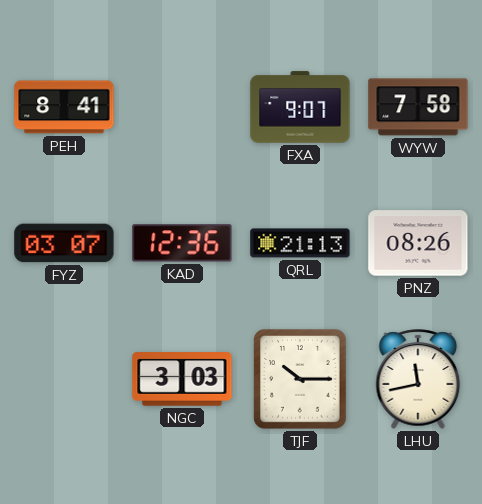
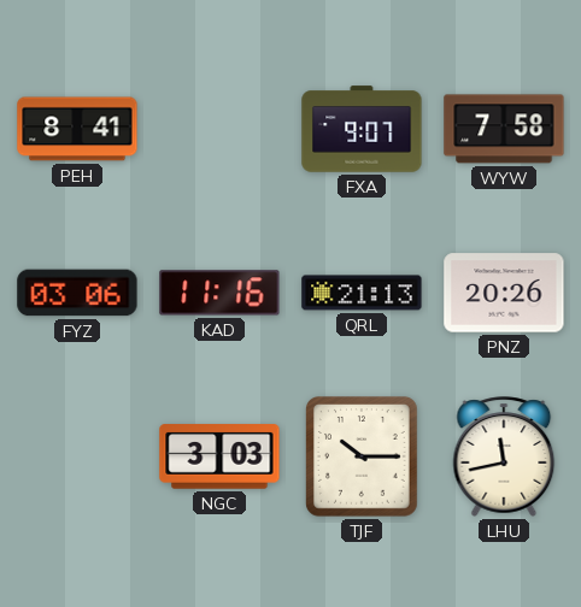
FYZ: 03:07 -> 03:06 (77, 293)
KAD: 12:36 -> 11:16 (219, 293)
PNZ: 08:26 -> 20:26 (504, 293)
